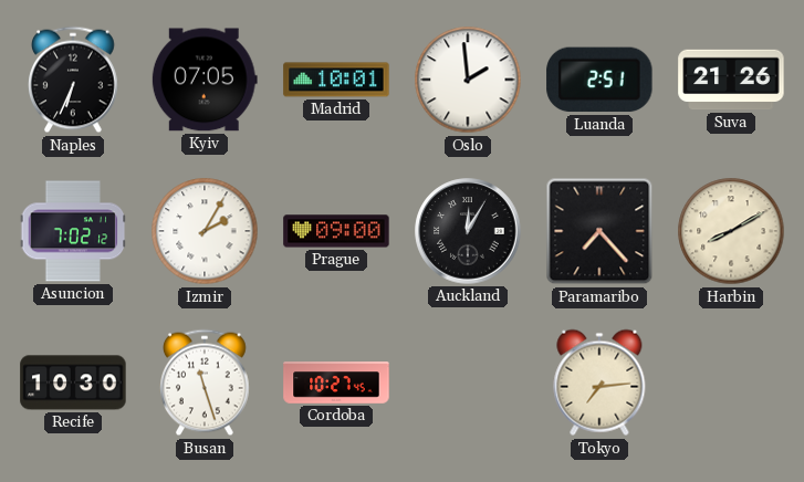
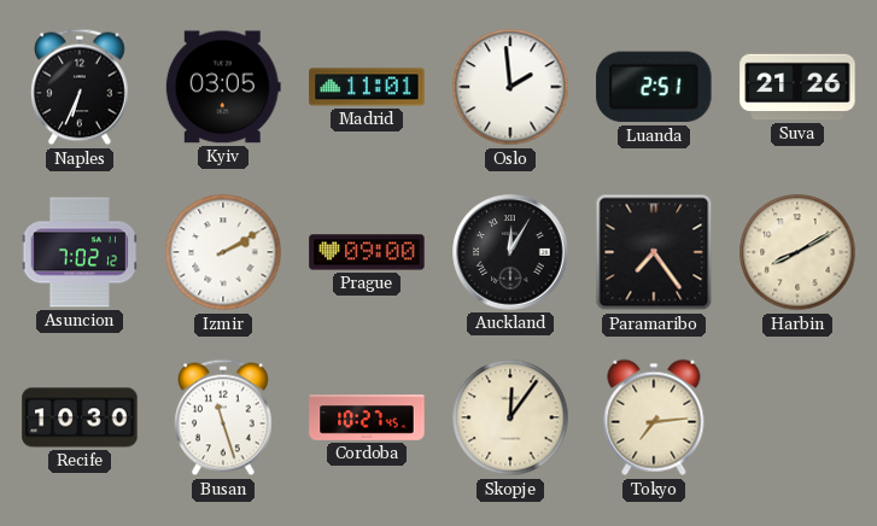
Kyiv: 07:05 -> 03:05 (223, 87)
Madrid: 10:01 -> 11:01 (367, 87)
Izmir: 2:05 -> 2:10 (223, 252)
Paramaribo: 7:23 -> 7:24 (654, 252)
Skopje: none -> 12:06 (510, 417)
